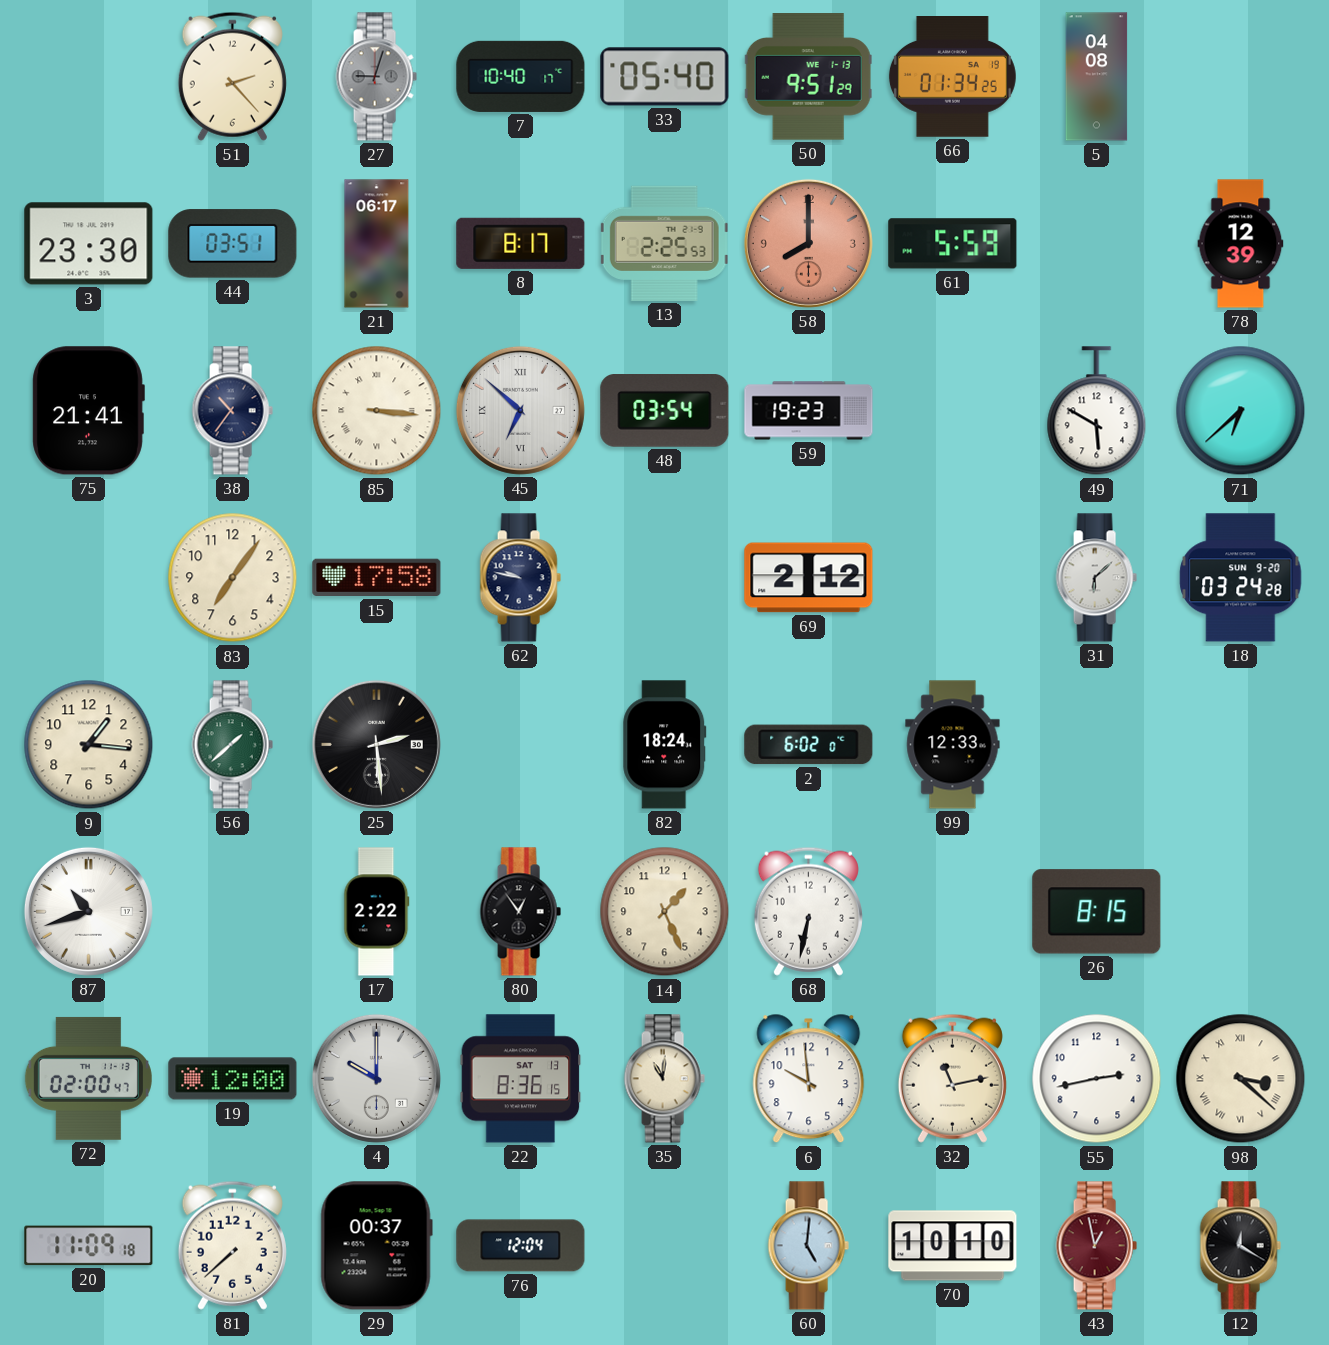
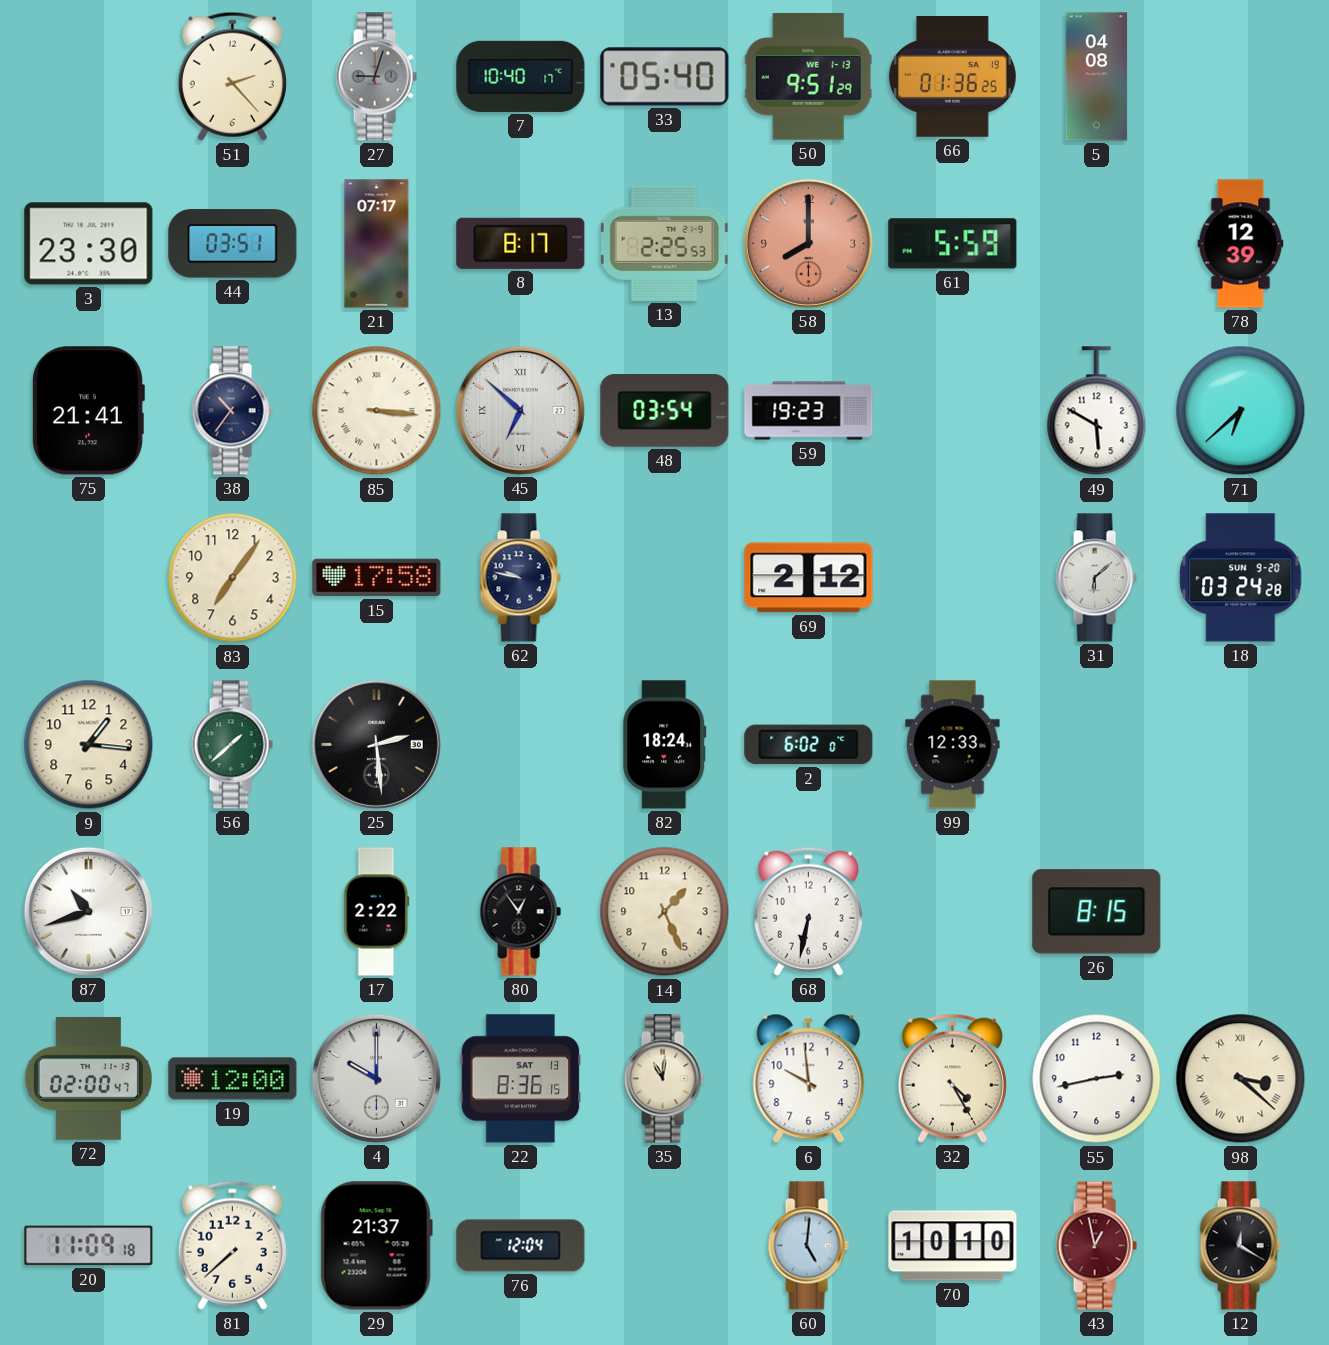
66: 01:34 -> 01:36 (952, 77)
21: 06:17 -> 07:17 (377, 244)
32: 11:13 -> 4:25 (952, 1078)
29: 00:37 -> 21:37 (376, 1246)
